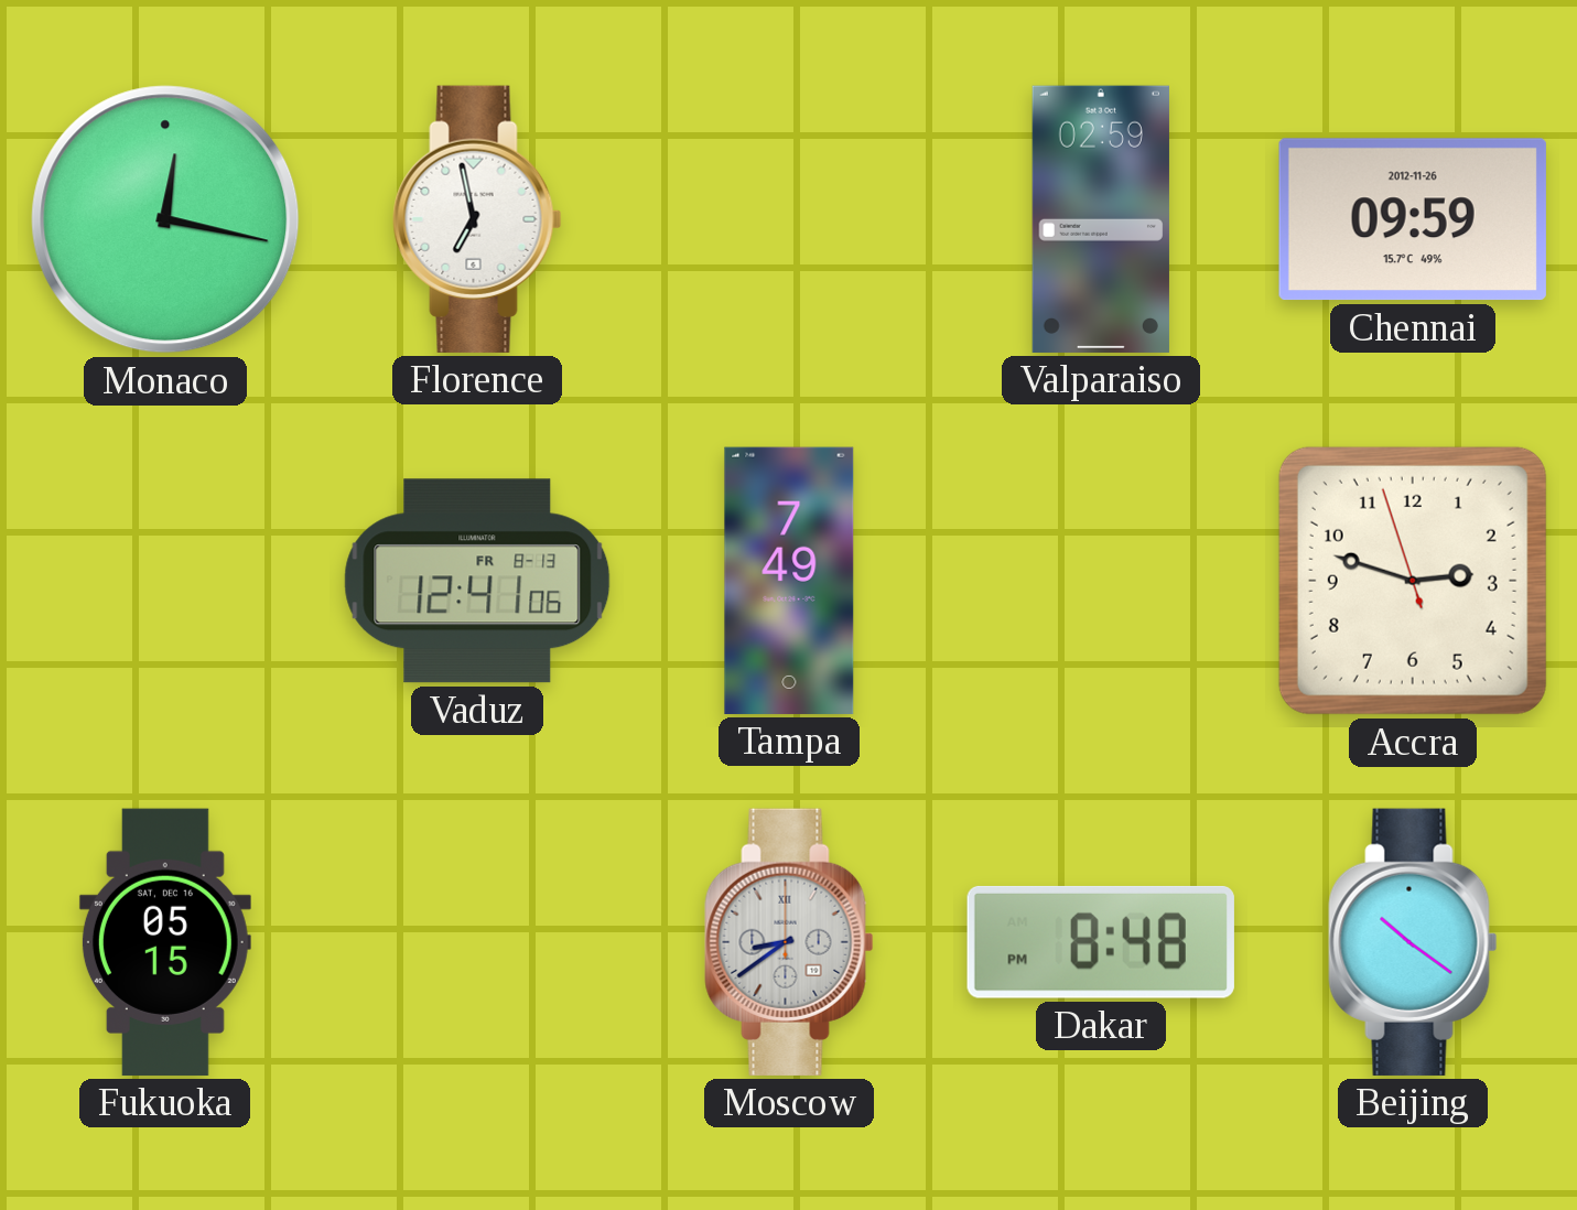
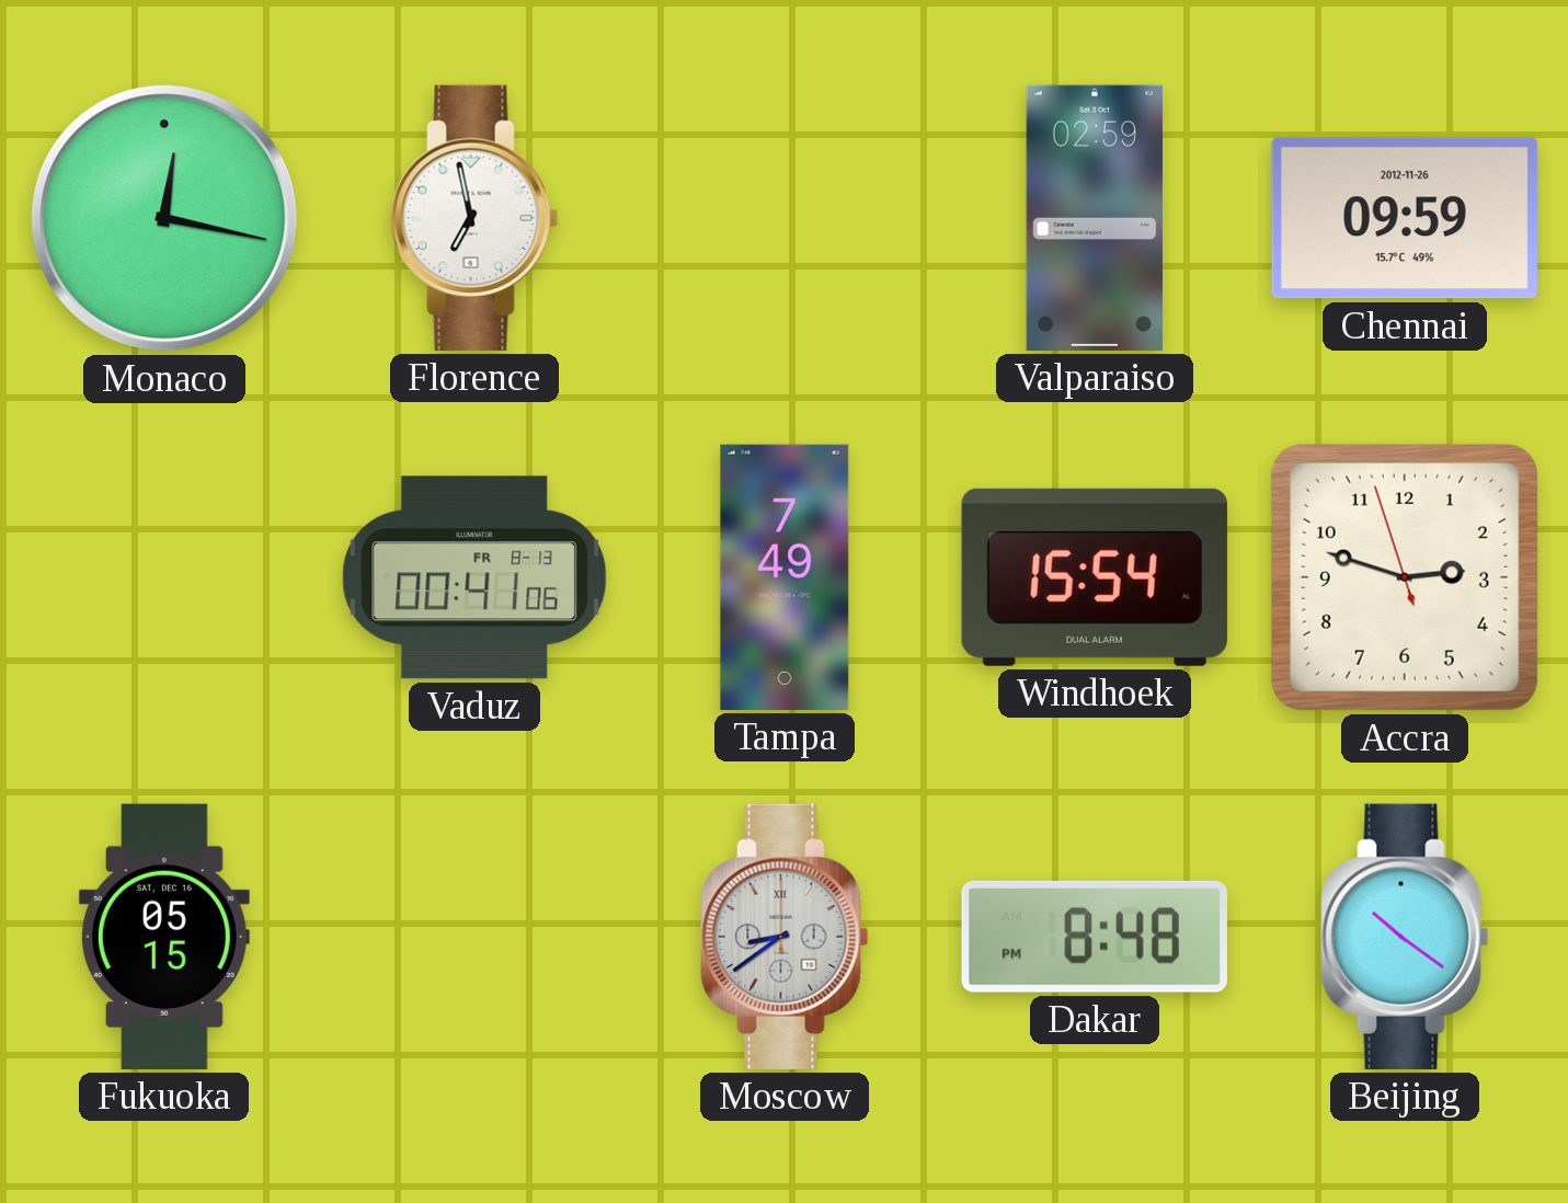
Vaduz: 12:41 -> 00:41 (474, 577)
Windhoek: none -> 15:54 (1095, 577)
